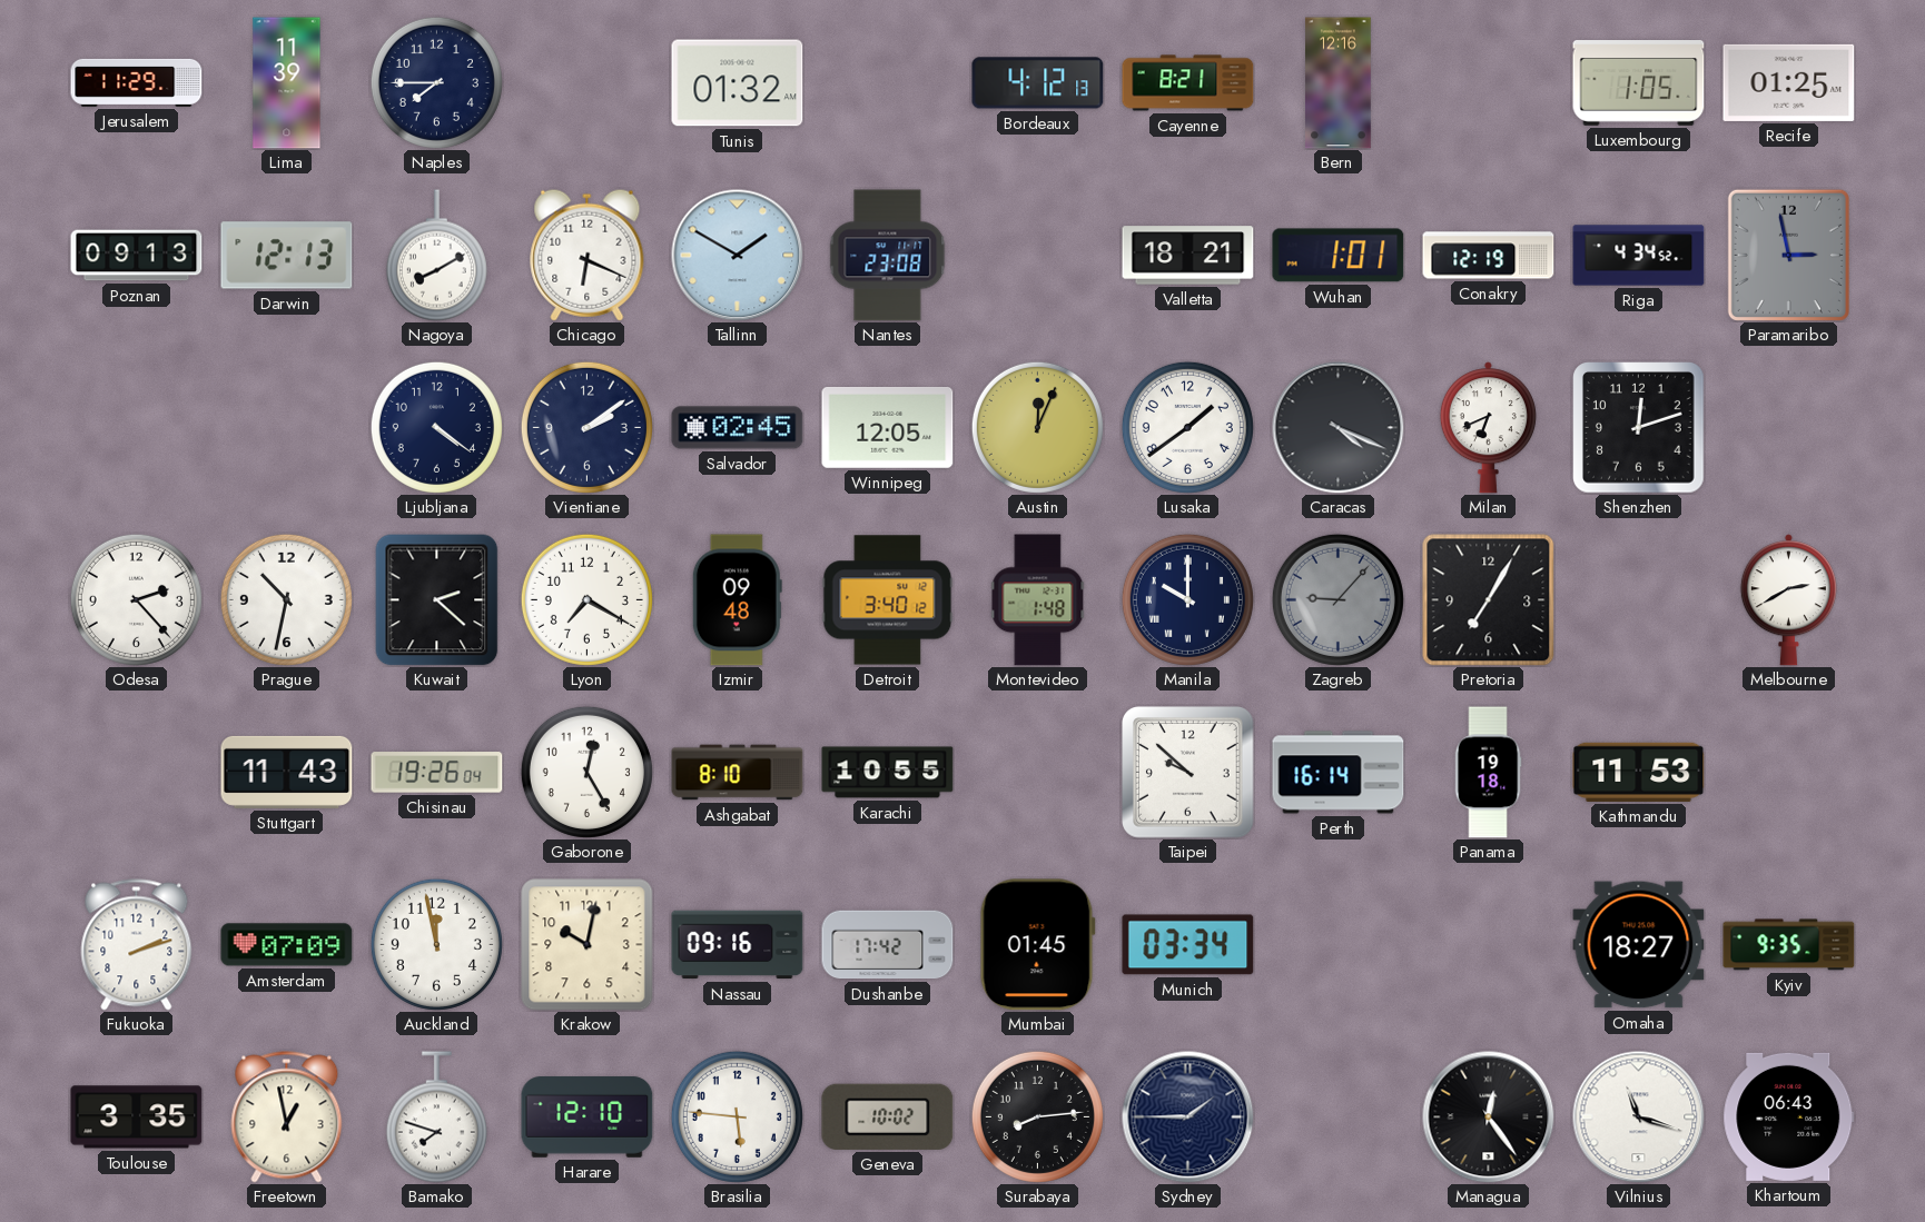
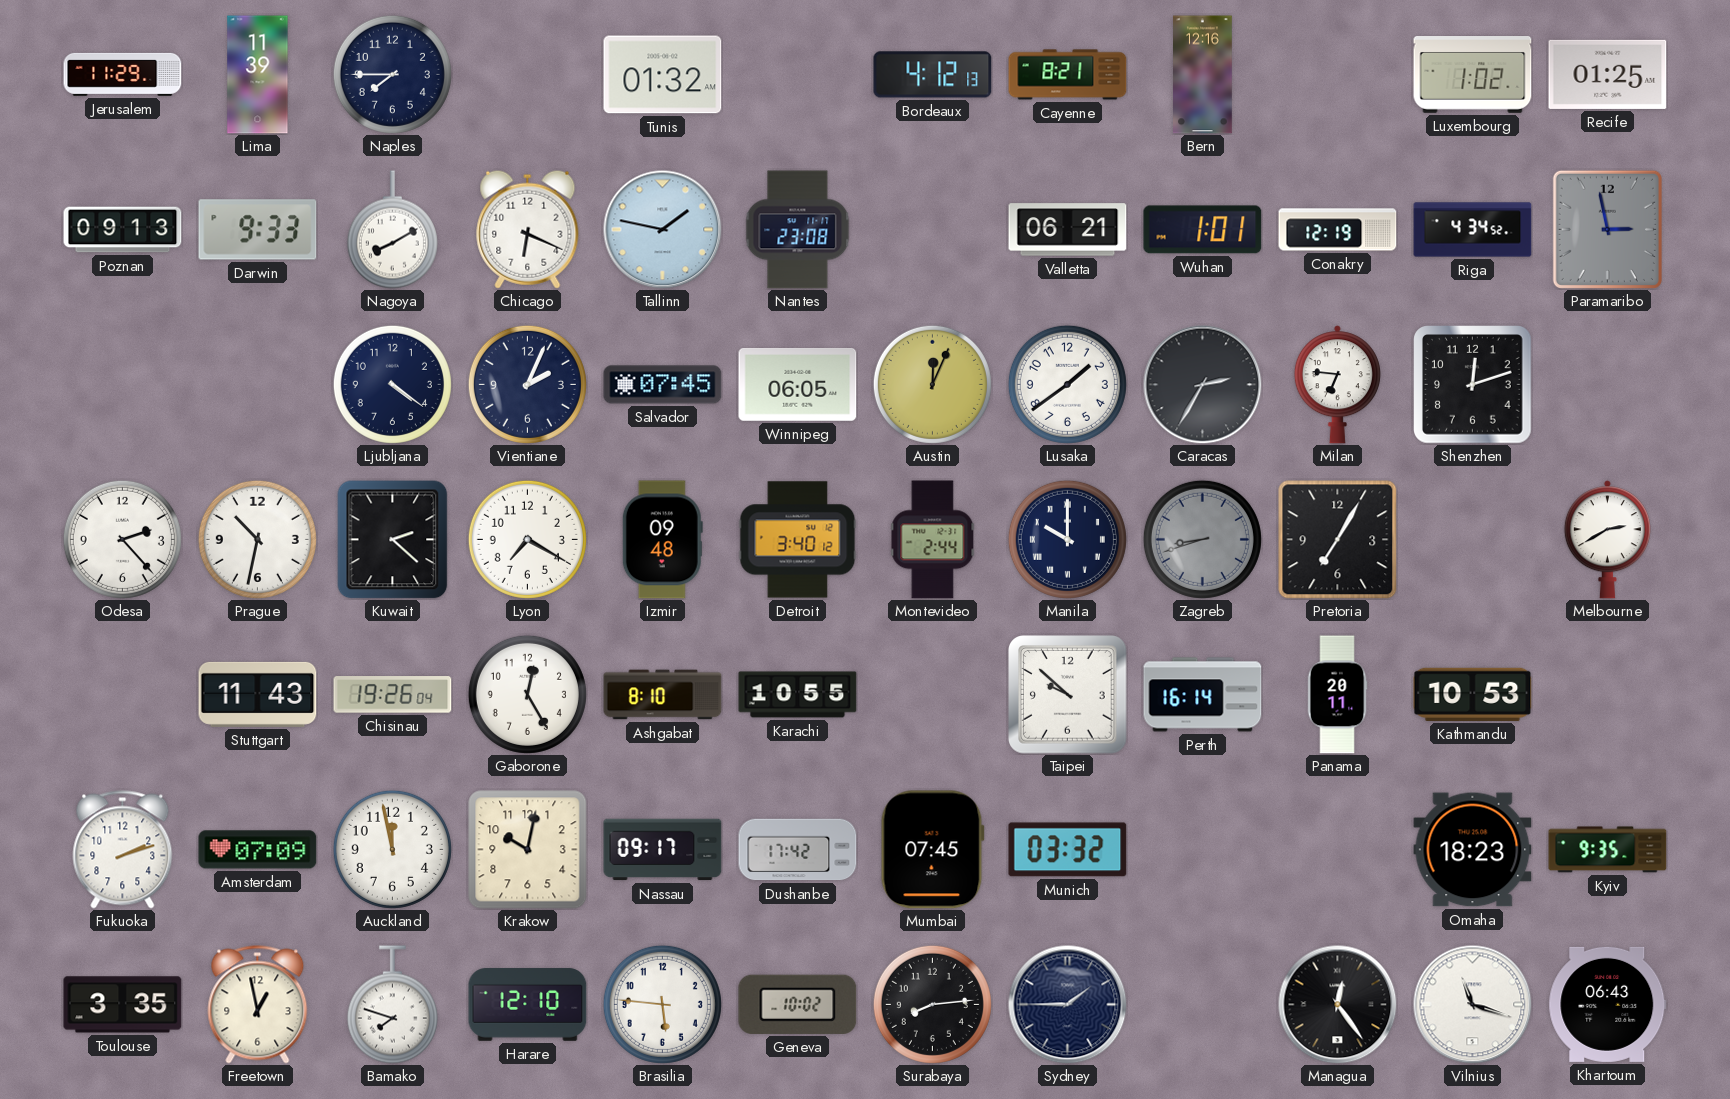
Luxembourg: 1:05 -> 1:02 (1473, 75)
Darwin: 12:13 -> 9:33 (258, 230)
Tallinn: 1:50 -> 1:47 (663, 230)
Valletta: 18:21 -> 06:21 (1068, 230)
Vientiane: 2:09 -> 2:04 (527, 384)
Salvador: 02:45 -> 07:45 (663, 385)
Winnipeg: 12:05 -> 06:05 (798, 384)
Caracas: 4:19 -> 2:35 (1203, 385)
Milan: 6:41 -> 6:46 (1337, 385)
Montevideo: 1:48 -> 2:44 (933, 540)
Zagreb: 9:07 -> 8:42 (1202, 539)
Panama: 19:18 -> 20:11 (1337, 695)
Kathmandu: 11:53 -> 10:53 (1473, 694)
Nassau: 09:16 -> 09:17 (663, 850)
Mumbai: 01:45 -> 07:45 (932, 850)
Munich: 03:34 -> 03:32 (1068, 850)
Omaha: 18:27 -> 18:23 (1473, 850)
